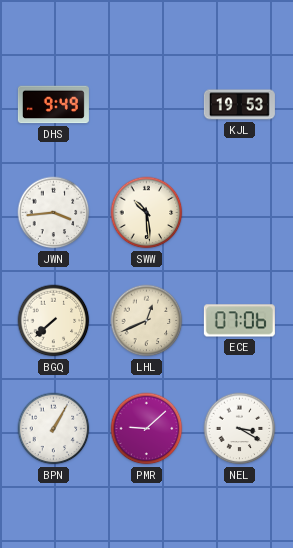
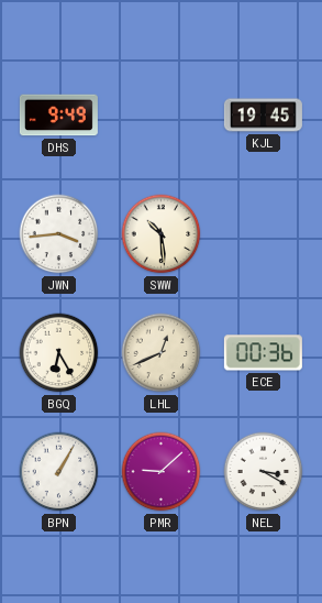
KJL: 19:53 -> 19:45 (263, 116)
BGQ: 7:38 -> 6:25 (59, 353)
ECE: 07:06 -> 00:36 (263, 353)
